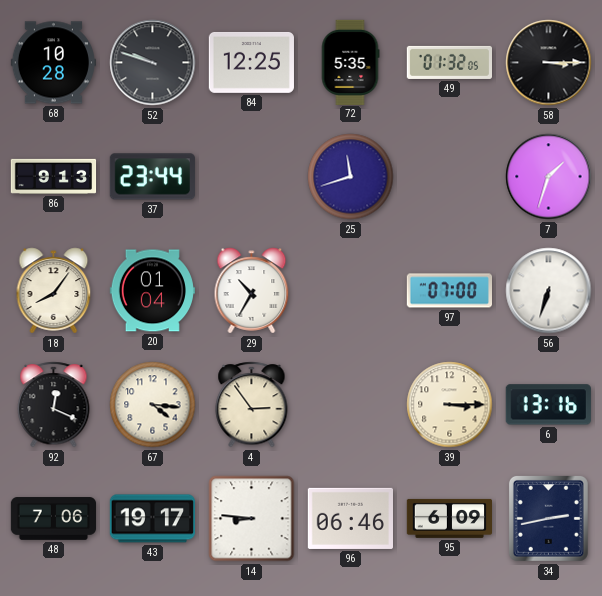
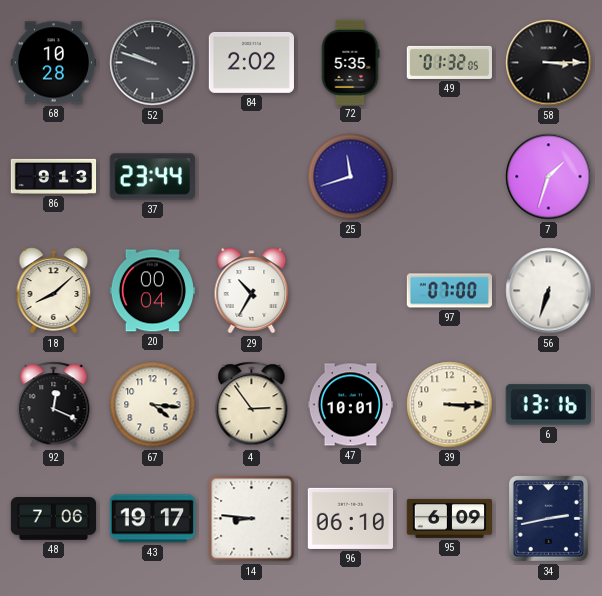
84: 12:25 -> 2:02 (251, 62)
18: 8:06 -> 8:08 (54, 291)
20: 01:04 -> 00:04 (152, 291)
47: none -> 10:01 (350, 405)
96: 06:46 -> 06:10 (350, 518)
